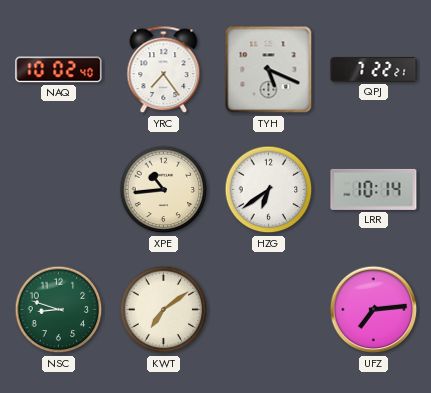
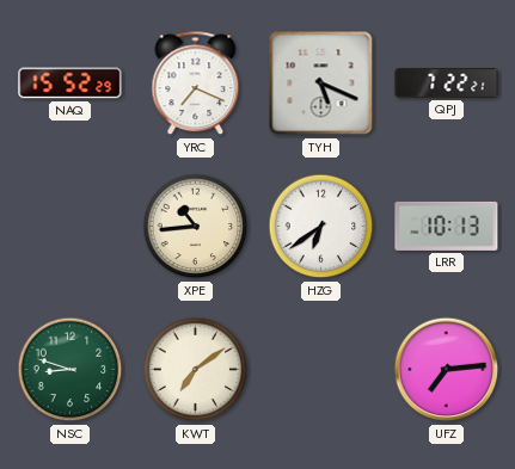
NAQ: 10:02 -> 15:52 (70, 84)
YRC: 7:24 -> 7:19 (196, 84)
LRR: 10:14 -> 10:13 (447, 226)
